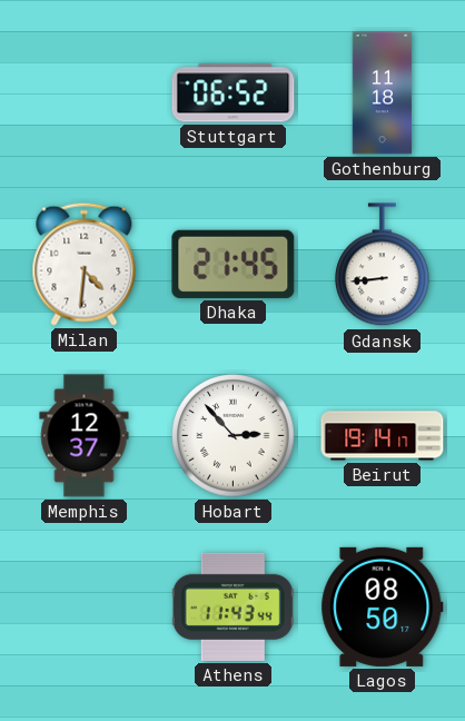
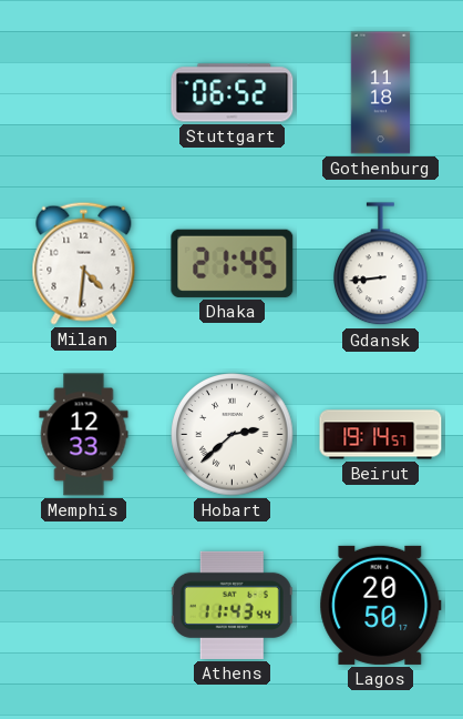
Memphis: 12:37 -> 12:33 (84, 435)
Hobart: 2:53 -> 2:38 (233, 435)
Beirut: 19:14:17 -> 19:14:57 (381, 435)
Lagos: 08:50 -> 20:50 (381, 605)
